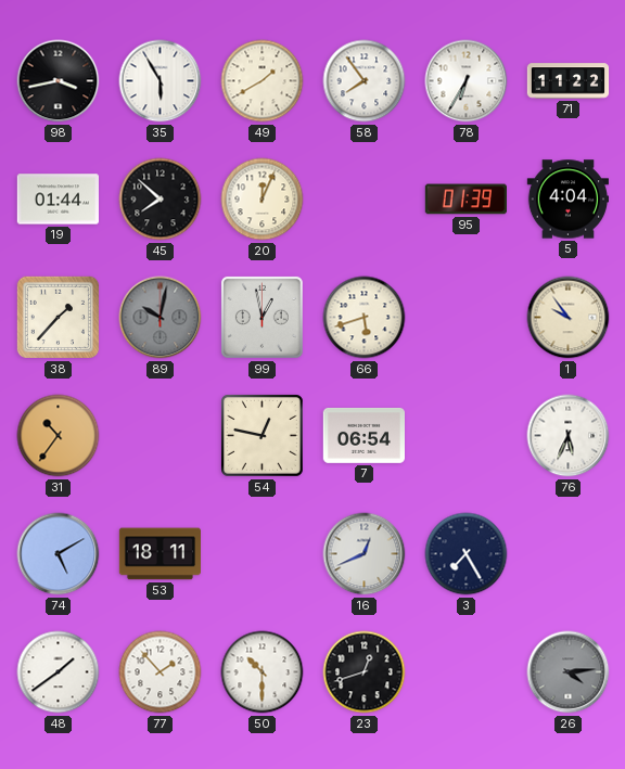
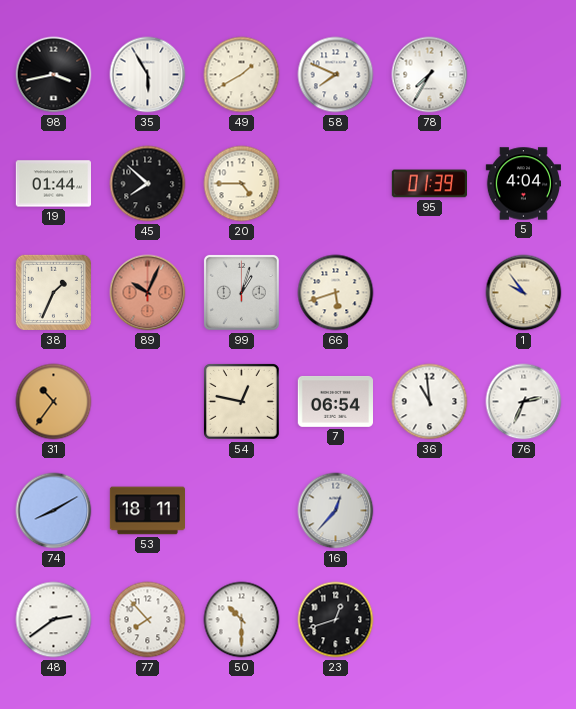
58: 7:54 -> 7:49 (336, 75)
78: 6:35 -> 7:35 (430, 75)
71: 11:22 -> none (569, 81)
20: 12:04 -> 4:45 (242, 184)
38: 1:37 -> 1:34 (53, 292)
89: 10:02 -> 10:04 (148, 293)
89 dial: grey -> salmon (148, 293)
99: 12:58 -> 1:03 (241, 292)
36: none -> 10:59 (430, 402)
76: 5:34 -> 2:34 (524, 402)
74: 5:10 -> 8:10 (54, 511)
16: 12:41 -> 12:37 (336, 511)
3: 7:25 -> none (467, 554)
48: 1:39 -> 2:39 (54, 620)
77: 1:53 -> 7:53 (148, 620)
26: 4:14 -> none (569, 672)
